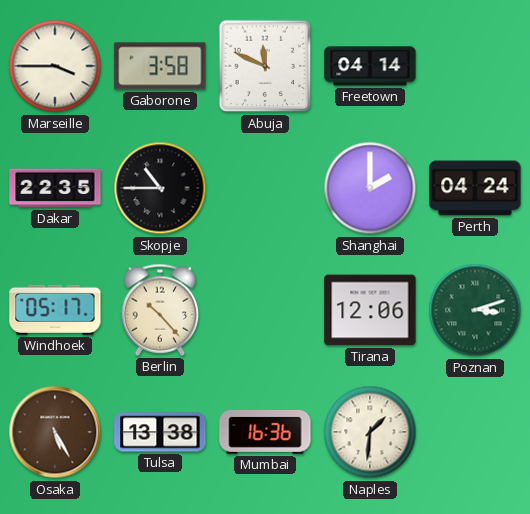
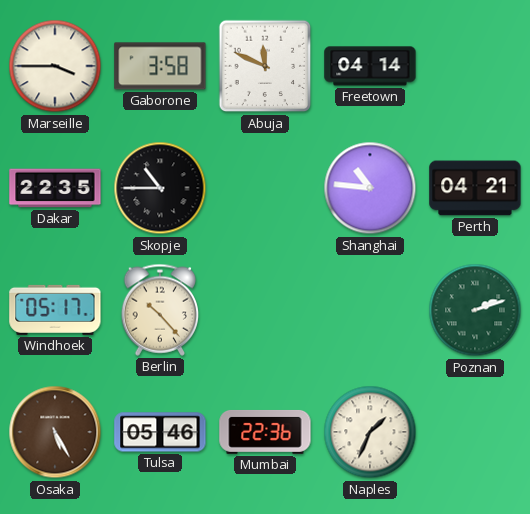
Shanghai: 2:00 -> 10:46 (370, 188)
Perth: 04:24 -> 04:21 (475, 188)
Tirana: 12:06 -> none (370, 310)
Poznan: 3:12 -> 2:12 (475, 310)
Tulsa: 13:38 -> 05:46 (160, 432)
Mumbai: 16:36 -> 22:36 (265, 432)
Naples: 1:31 -> 1:34 (370, 432)
